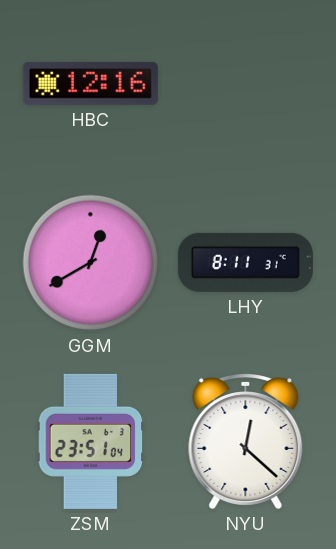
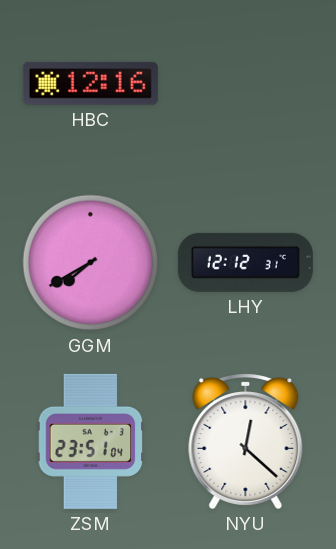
GGM: 12:40 -> 7:40 (91, 263)
LHY: 8:11 -> 12:12 (245, 262)
